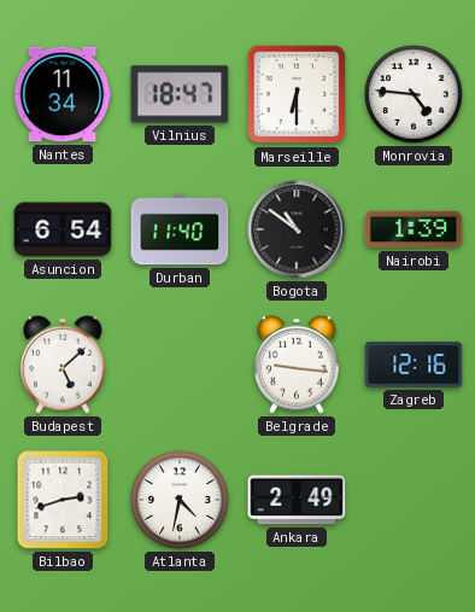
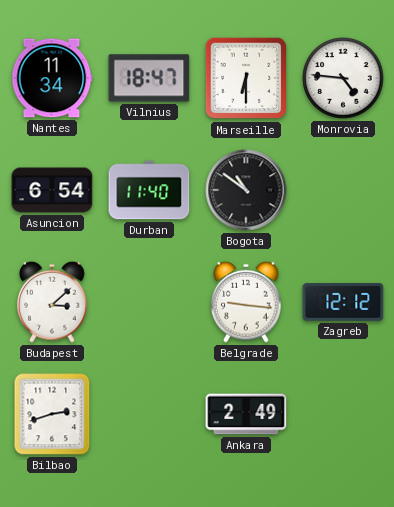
Nairobi: 1:39 -> none (414, 229)
Budapest: 5:08 -> 3:08 (52, 302)
Zagreb: 12:16 -> 12:12 (343, 302)
Atlanta: 4:32 -> none (180, 500)
